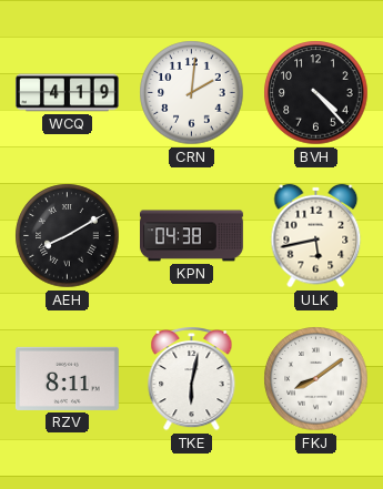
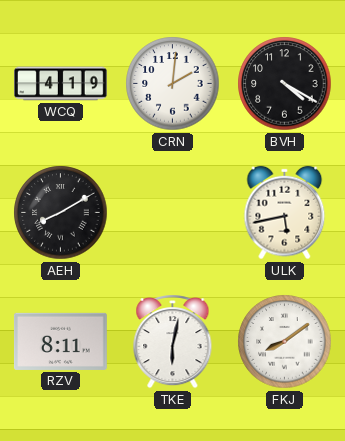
BVH: 4:23 -> 4:20 (285, 84)
KPN: 04:38 -> none (192, 236)
